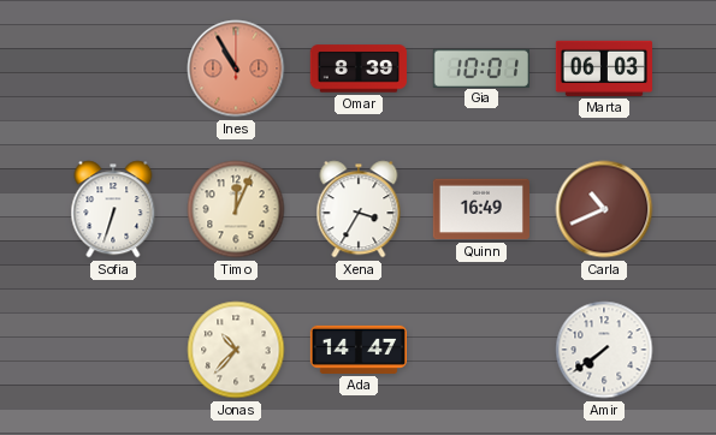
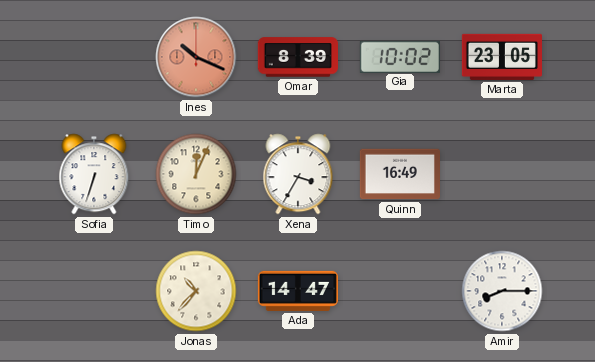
Ines: 10:55 -> 10:19 (196, 57)
Gia: 10:01 -> 10:02 (399, 56)
Marta: 06:03 -> 23:05 (501, 57)
Carla: 10:41 -> none (604, 209)
Amir: 7:39 -> 8:15 (502, 291)
